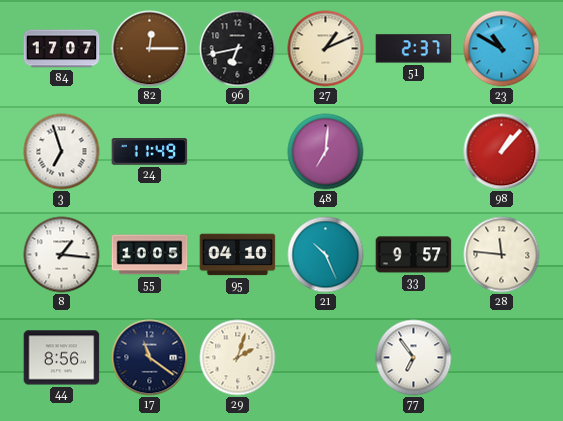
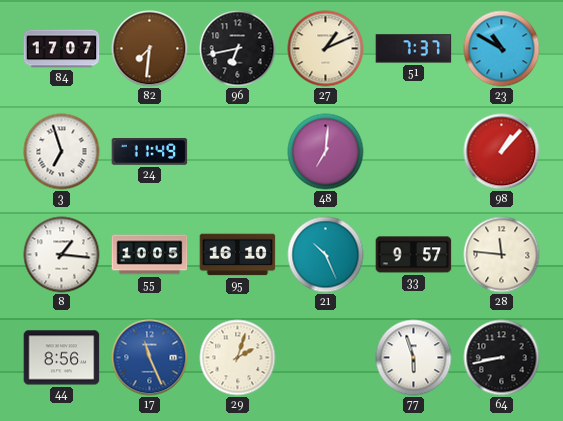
82: 12:15 -> 7:31 (150, 49)
51: 2:37 -> 7:37 (414, 49)
95: 04:10 -> 16:10 (238, 255)
17: 11:21 -> 11:26 (150, 358)
17 dial: navy -> blue (150, 358)
77: 6:54 -> 5:57 (414, 358)
64: none -> 8:43 (502, 358)
